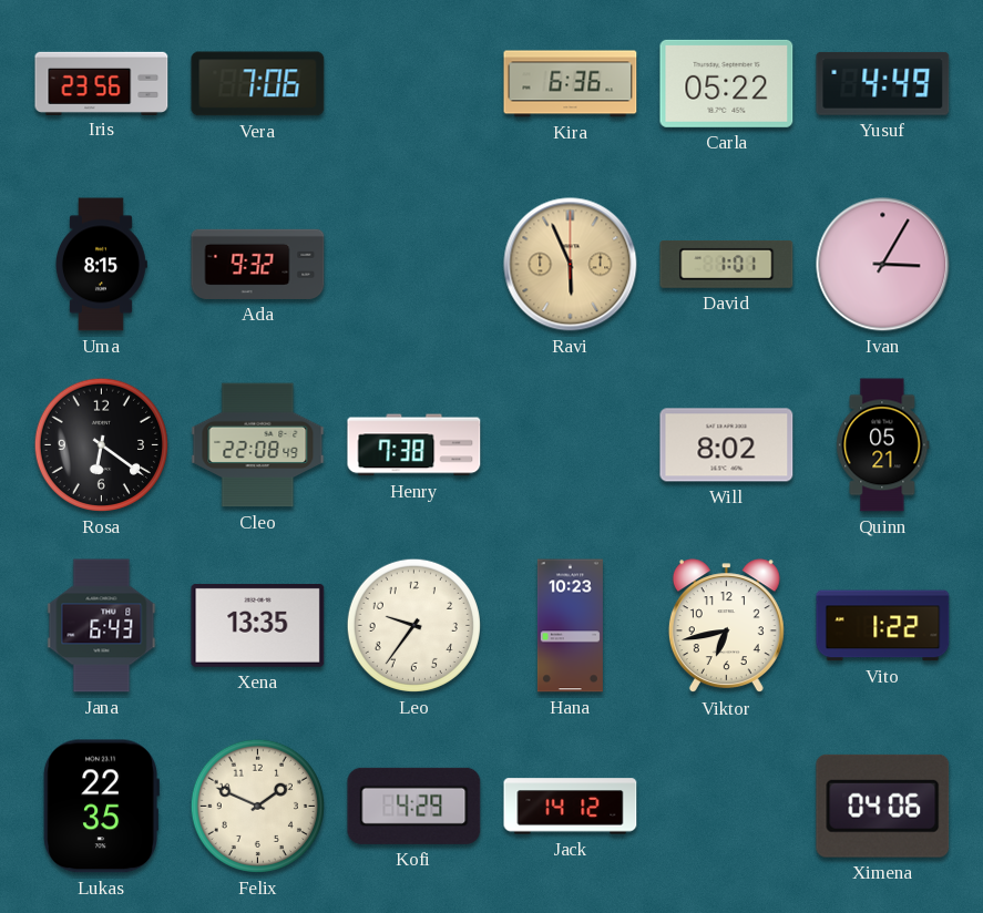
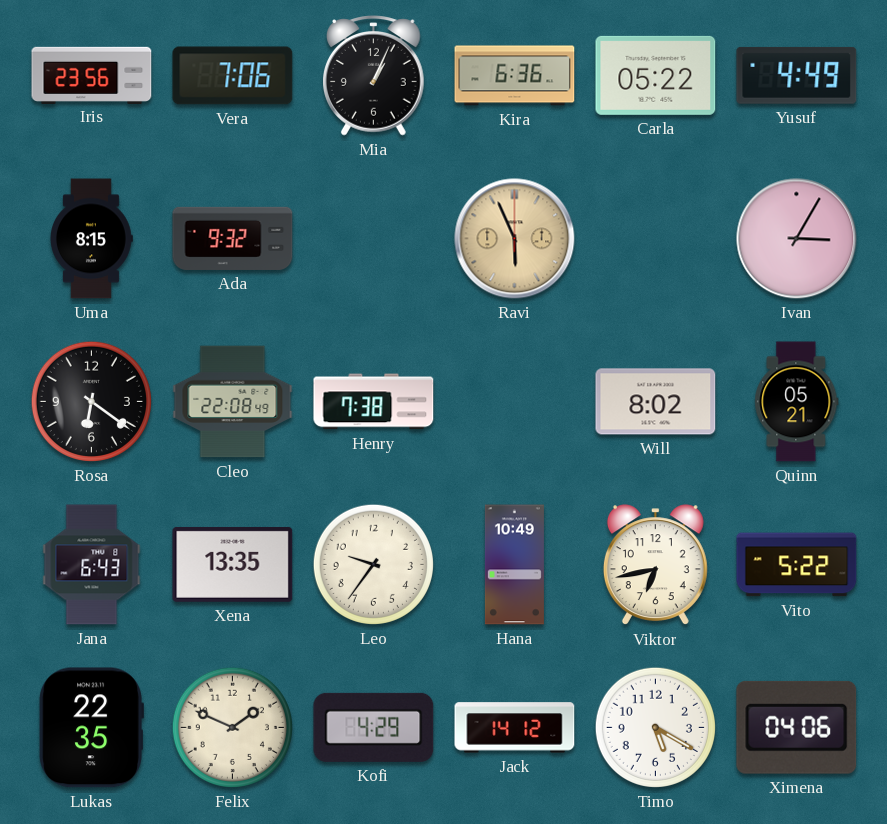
Mia: none -> 1:04 (374, 76)
David: 1:01 -> none (727, 265)
Hana: 10:23 -> 10:49 (514, 565)
Vito: 1:22 -> 5:22 (797, 565)
Timo: none -> 5:20 (655, 727)
